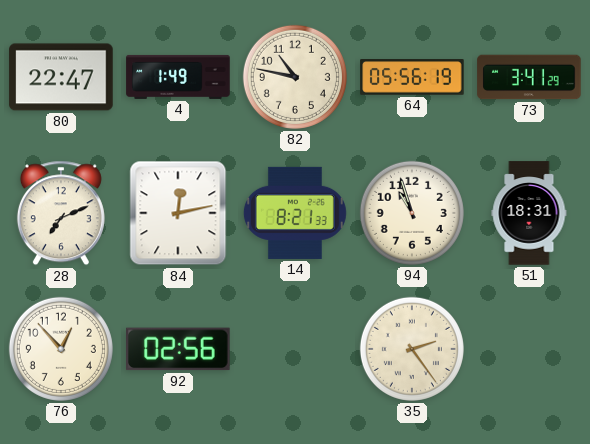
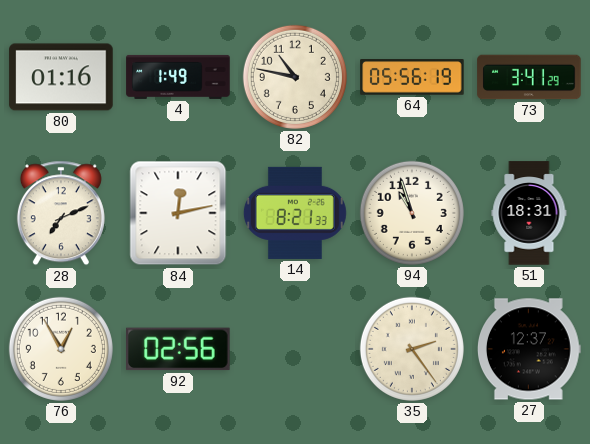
80: 22:47 -> 01:16 (61, 77)
76: 12:53 -> 12:55 (61, 349)
27: none -> 12:37 (529, 349)
